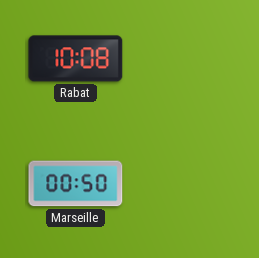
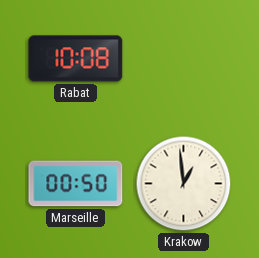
Krakow: none -> 12:59 (184, 184)
